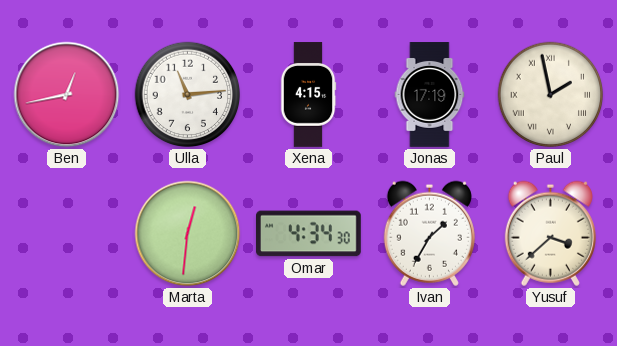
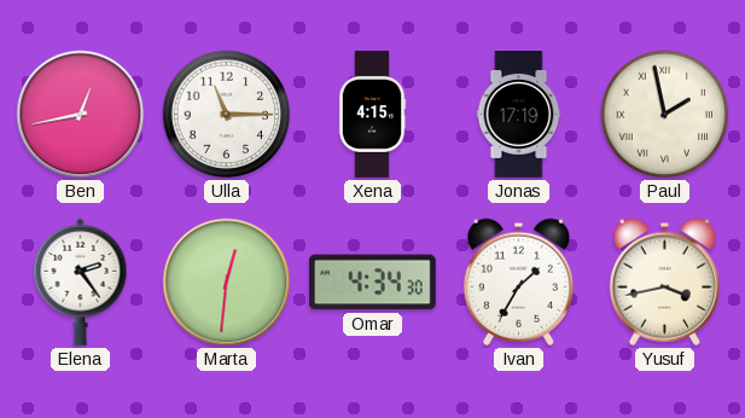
Ulla: 11:14 -> 11:15 (227, 115)
Elena: none -> 2:24 (81, 281)
Yusuf: 3:38 -> 3:43 (664, 281)
